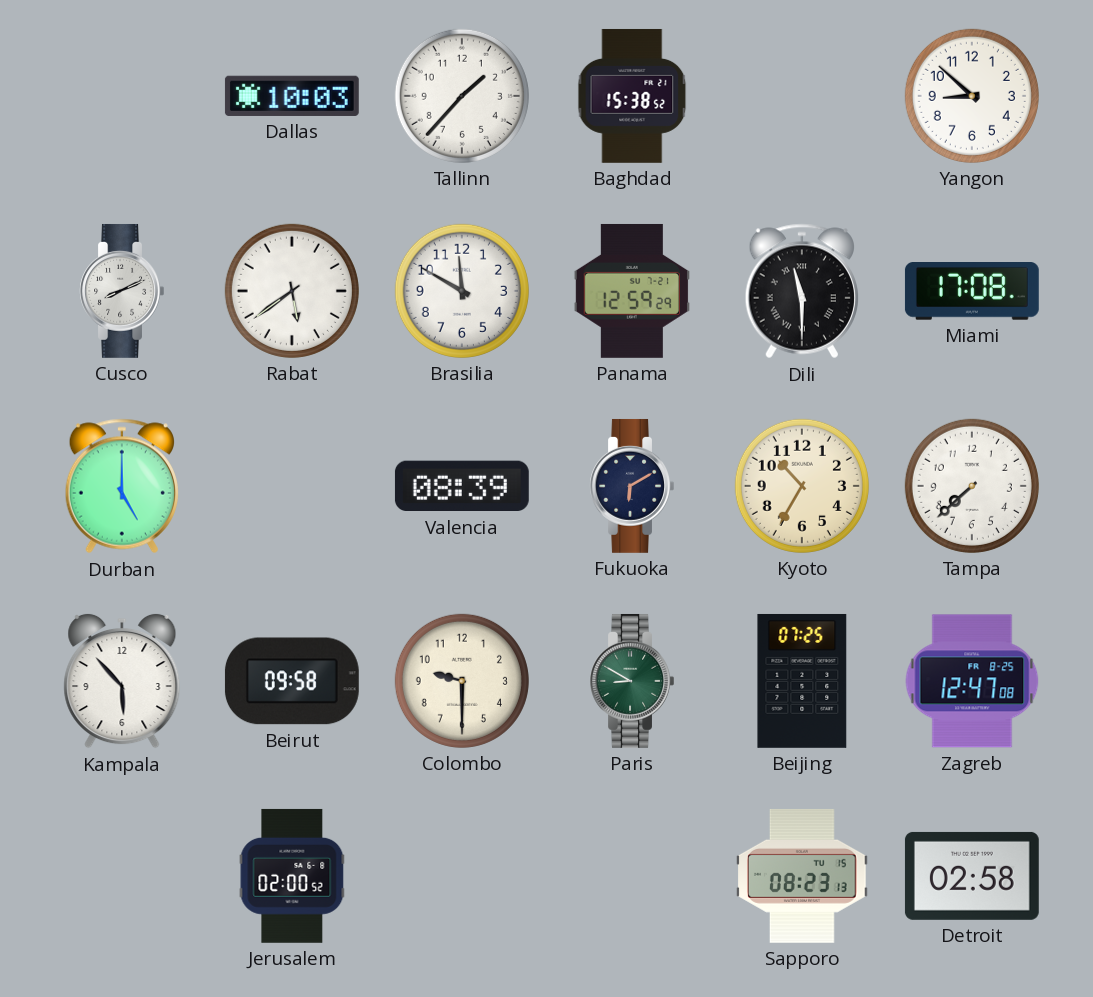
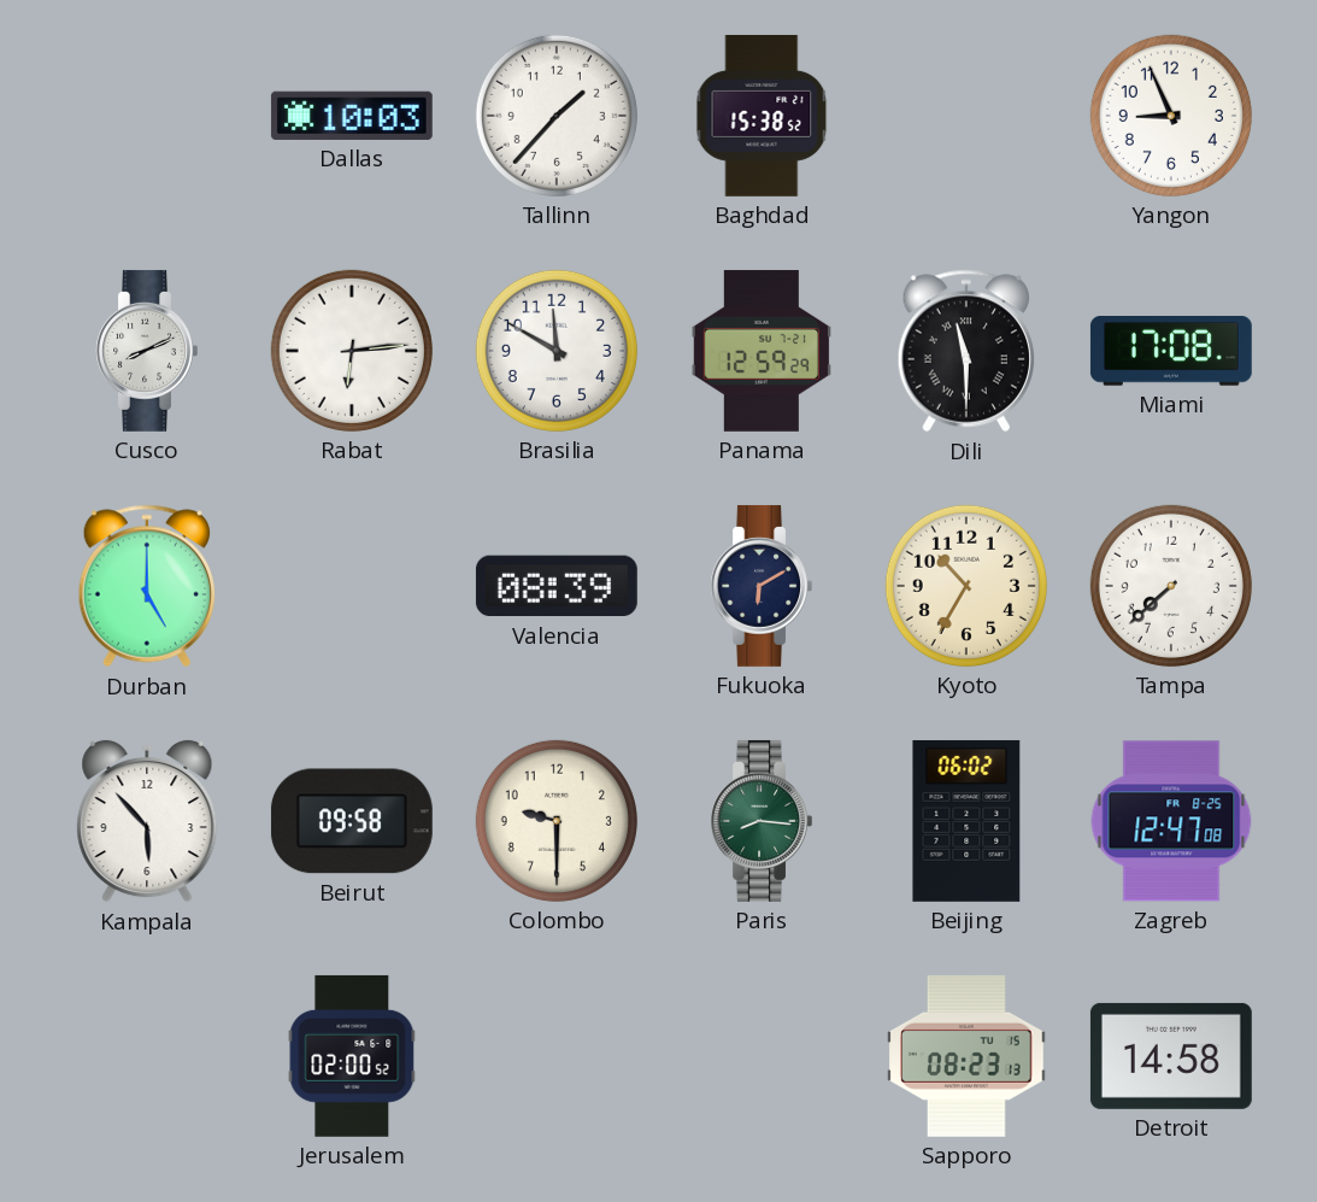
Yangon: 8:52 -> 8:56 (1171, 116)
Rabat: 5:39 -> 6:14 (352, 351)
Paris: 8:50 -> 8:16 (762, 821)
Beijing: 07:25 -> 06:02 (966, 821)
Detroit: 02:58 -> 14:58 (1171, 1056)
